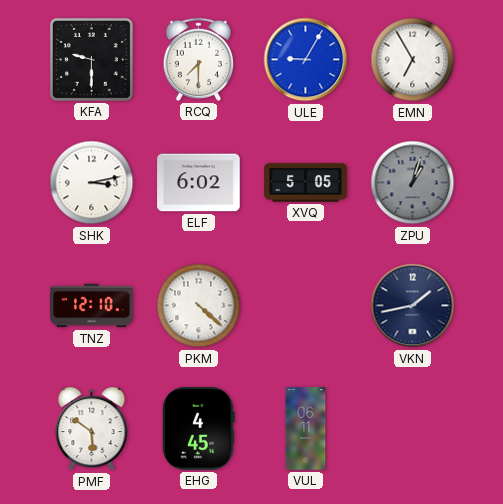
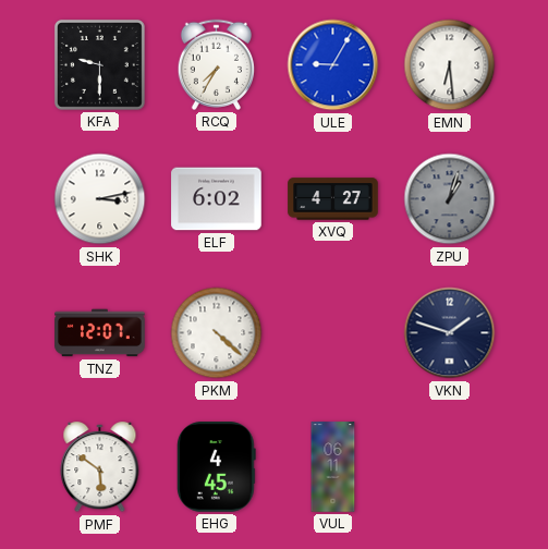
RCQ: 7:30 -> 7:35 (216, 64)
EMN: 6:55 -> 6:29 (450, 65)
XVQ: 5:05 -> 4:27 (333, 199)
TNZ: 12:10 -> 12:07 (100, 333)
VKN: 1:43 -> 1:48 (450, 333)
